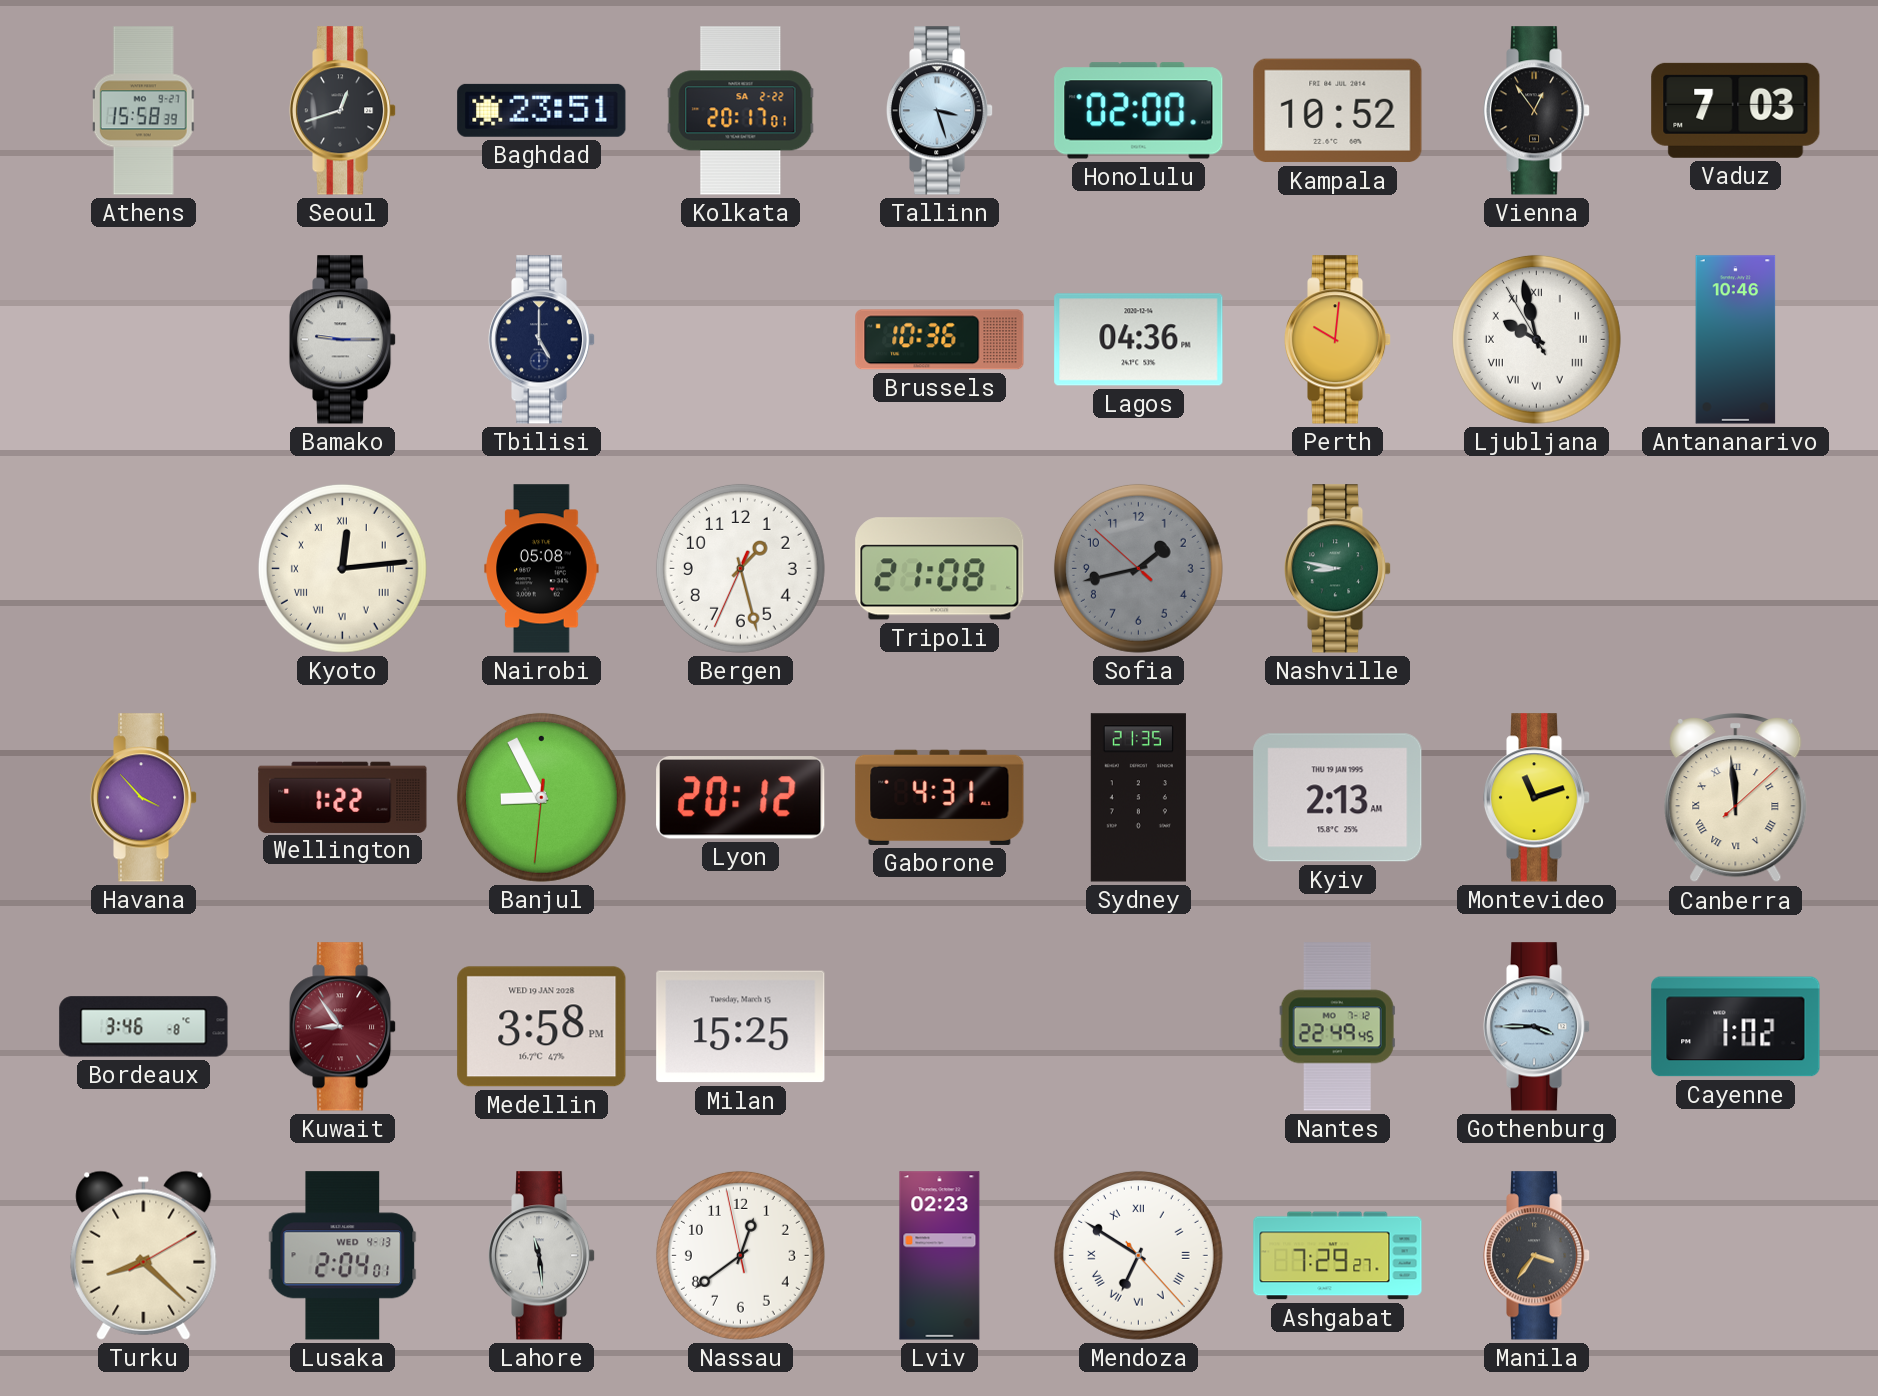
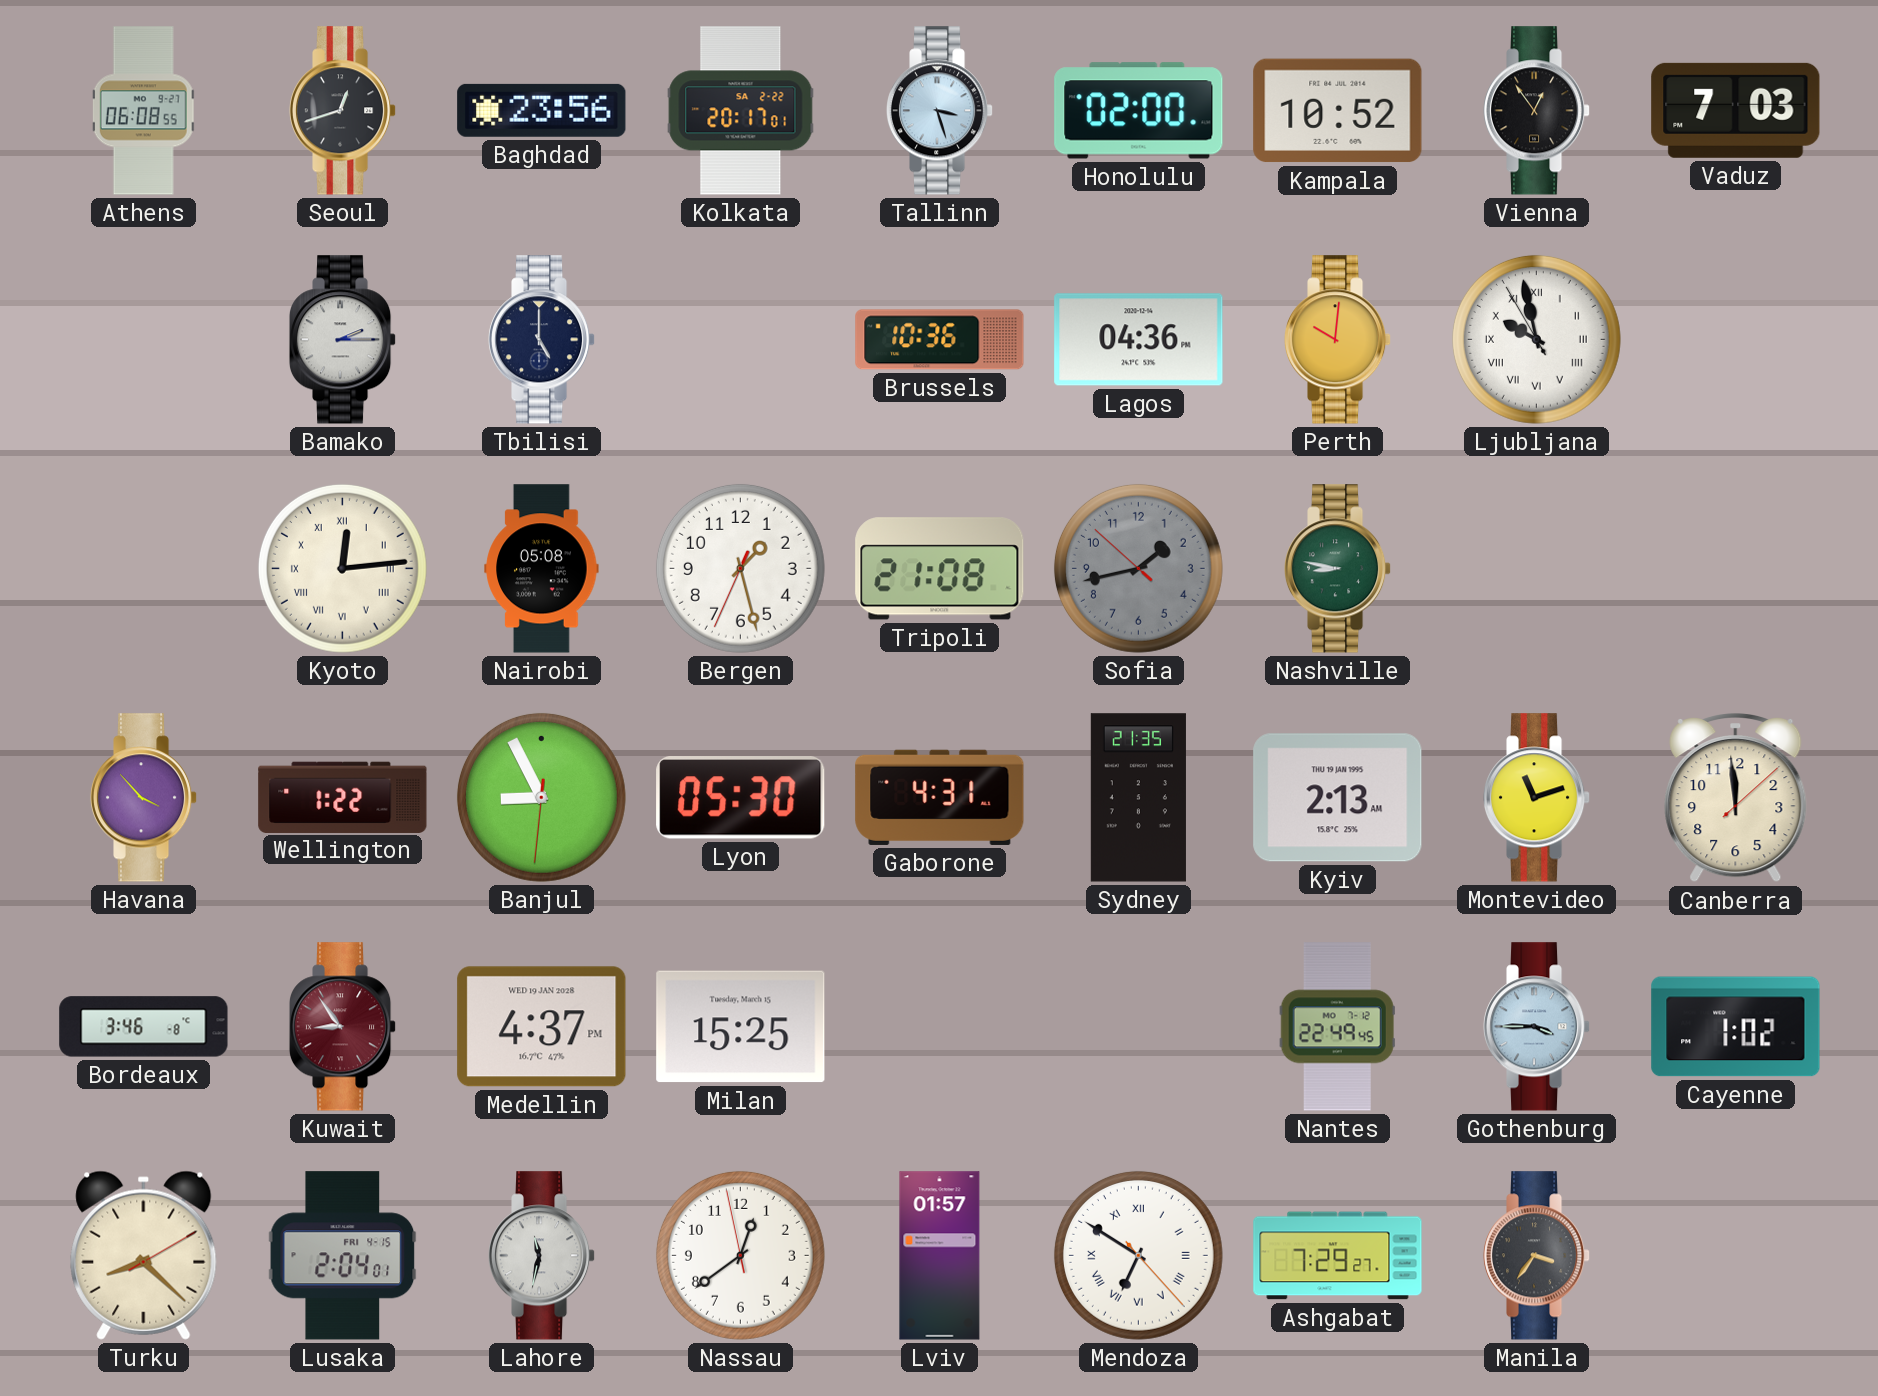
Athens: 15:58 -> 06:08 (143, 111)
Baghdad: 23:51 -> 23:56 (542, 110)
Bamako: 9:15 -> 2:15 (343, 340)
Antananarivo: 10:46 -> none (1736, 340)
Lyon: 20:12 -> 05:30 (741, 798)
Canberra numerals: Roman -> Arabic (1736, 799)
Medellin: 3:58 -> 4:37 (542, 1027)
Lusaka date: WED 4-13 -> FRI 4-15 (343, 1256)
Lahore: 11:29 -> 11:32 (542, 1256)
Lviv: 02:23 -> 01:57 (940, 1256)
